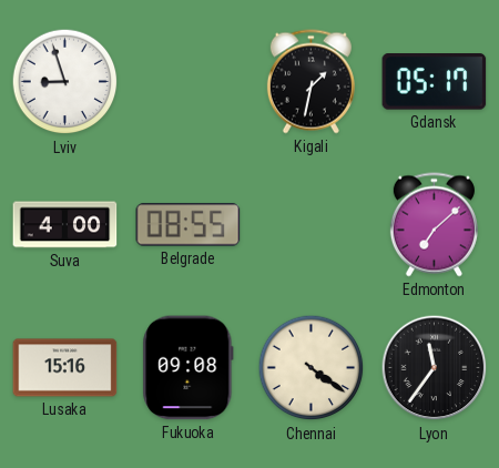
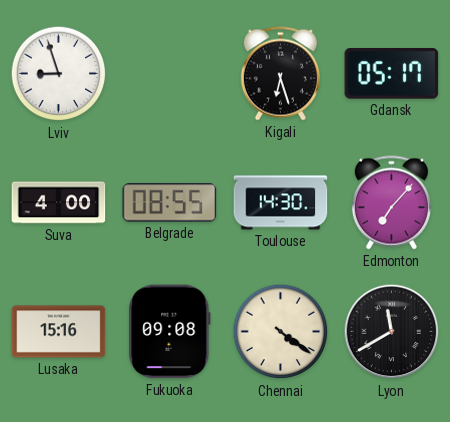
Kigali: 1:32 -> 6:27 (280, 74)
Toulouse: none -> 14:30 (281, 203)
Edmonton: 7:08 -> 7:07 (391, 203)
Lyon: 11:36 -> 11:40 (392, 332)
